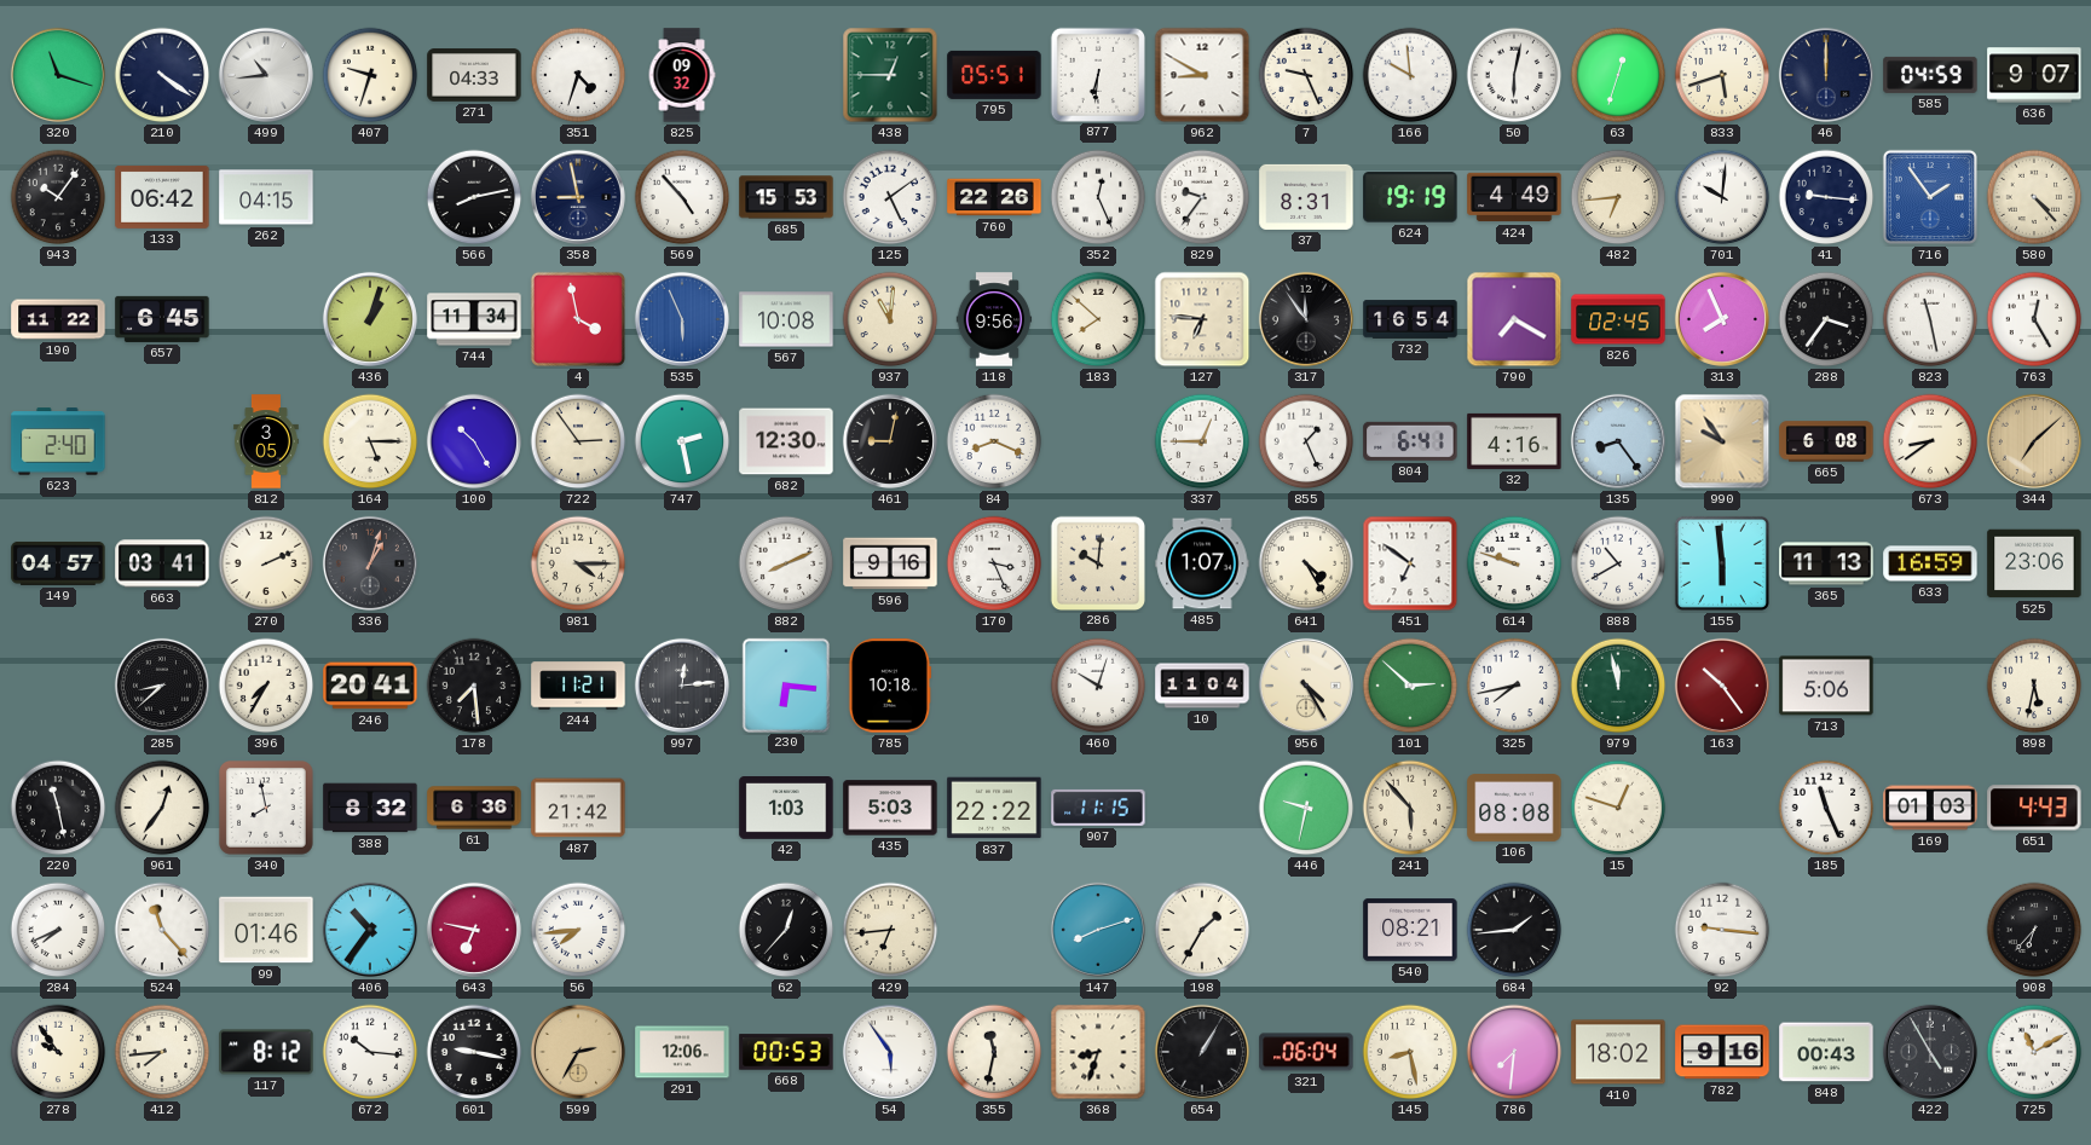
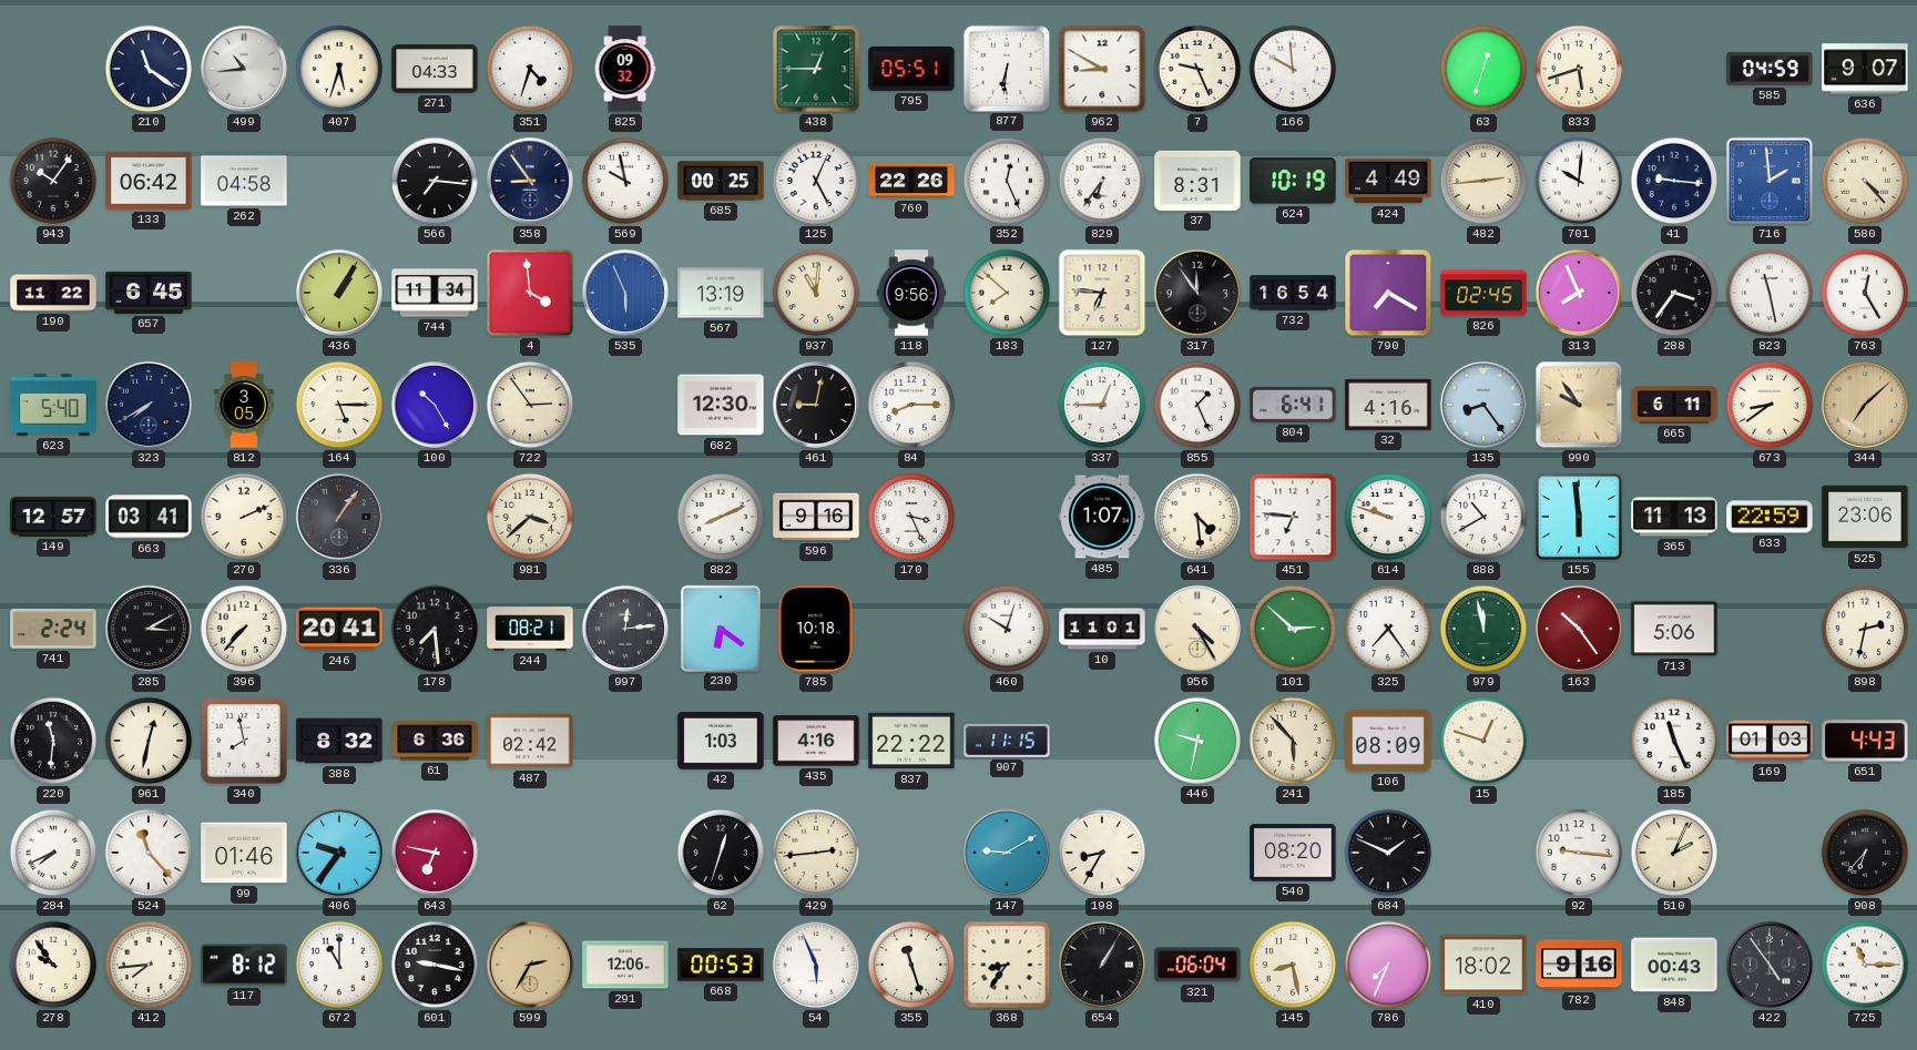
320: 11:18 -> none (58, 75)
210: 4:21 -> 11:21 (149, 69)
407: 9:33 -> 5:33 (339, 69)
50: 6:02 -> none (1514, 75)
46: 12:00 -> none (1826, 75)
262: 04:15 -> 04:58 (244, 181)
566: 8:13 -> 7:16 (435, 181)
358: 8:58 -> 8:54 (530, 181)
569: 4:53 -> 9:58 (625, 181)
685: 15:53 -> 00:25 (721, 181)
125: 5:09 -> 5:04 (816, 181)
829: 9:36 -> 6:36 (1102, 181)
624: 19:19 -> 10:19 (1293, 181)
482: 6:44 -> 2:44 (1483, 181)
716: 1:54 -> 1:59 (1770, 181)
436: 1:03 -> 1:05 (339, 293)
4: 3:58 -> 3:59 (530, 293)
567: 10:08 -> 13:19 (721, 293)
623: 2:40 -> 5:40 (53, 405)
323: none -> 7:40 (149, 405)
747: 2:28 -> none (682, 441)
84: 8:19 -> 8:15 (911, 405)
665: 6:08 -> 6:11 (1674, 405)
149: 04:57 -> 12:57 (53, 517)
336: 1:03 -> 1:06 (339, 517)
981: 4:15 -> 3:38 (530, 517)
286: 10:01 -> none (1097, 562)
641: 4:25 -> 4:29 (1197, 517)
451: 6:51 -> 6:46 (1293, 517)
633: 16:59 -> 22:59 (1770, 517)
741: none -> 2:24 (53, 630)
285: 8:38 -> 3:10 (149, 629)
396: 7:35 -> 7:37 (244, 629)
244: 11:21 -> 08:21 (530, 629)
230: 6:16 -> 6:21 (720, 628)
10: 11:04 -> 11:01 (1102, 629)
325: 7:43 -> 7:24 (1388, 629)
898: 5:32 -> 2:32 (1865, 629)
220: 11:28 -> 11:31 (53, 741)
961: 12:36 -> 12:32 (149, 741)
487: 21:42 -> 02:42 (530, 741)
435: 5:03 -> 4:16 (816, 741)
106: 08:08 -> 08:09 (1388, 741)
406: 10:36 -> 9:36 (339, 853)
56: 7:44 -> none (578, 930)
62: 12:37 -> 12:33 (721, 853)
429: 6:44 -> 2:44 (816, 853)
147: 8:12 -> 9:10 (1007, 853)
198: 1:35 -> 8:35 (1102, 853)
540: 08:21 -> 08:20 (1293, 853)
684: 1:44 -> 1:49 (1388, 853)
510: none -> 2:04 (1674, 853)
672: 10:16 -> 11:00 (339, 965)
54: 5:54 -> 5:56 (816, 965)
355: 11:32 -> 11:27 (911, 965)
368: 8:33 -> 8:36 (1007, 965)
786: 7:31 -> 7:34 (1388, 965)
422: 4:55 -> 4:54 (1770, 965)
725: 11:10 -> 11:15 (1865, 965)
